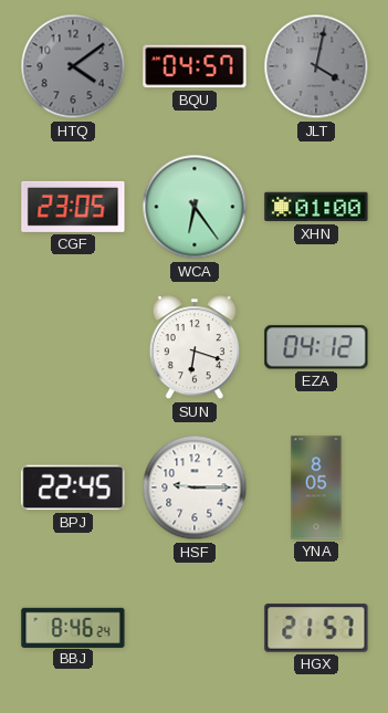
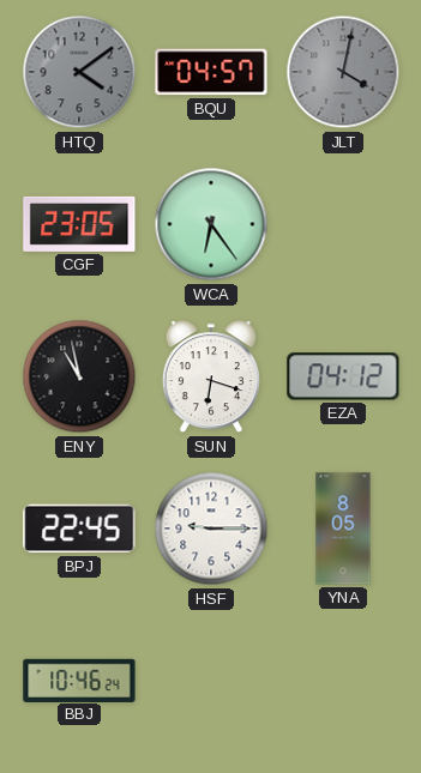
XHN: 01:00 -> none (316, 207)
ENY: none -> 10:58 (79, 376)
BBJ: 8:46 -> 10:46 (79, 680)
HGX: 21:57 -> none (316, 628)
